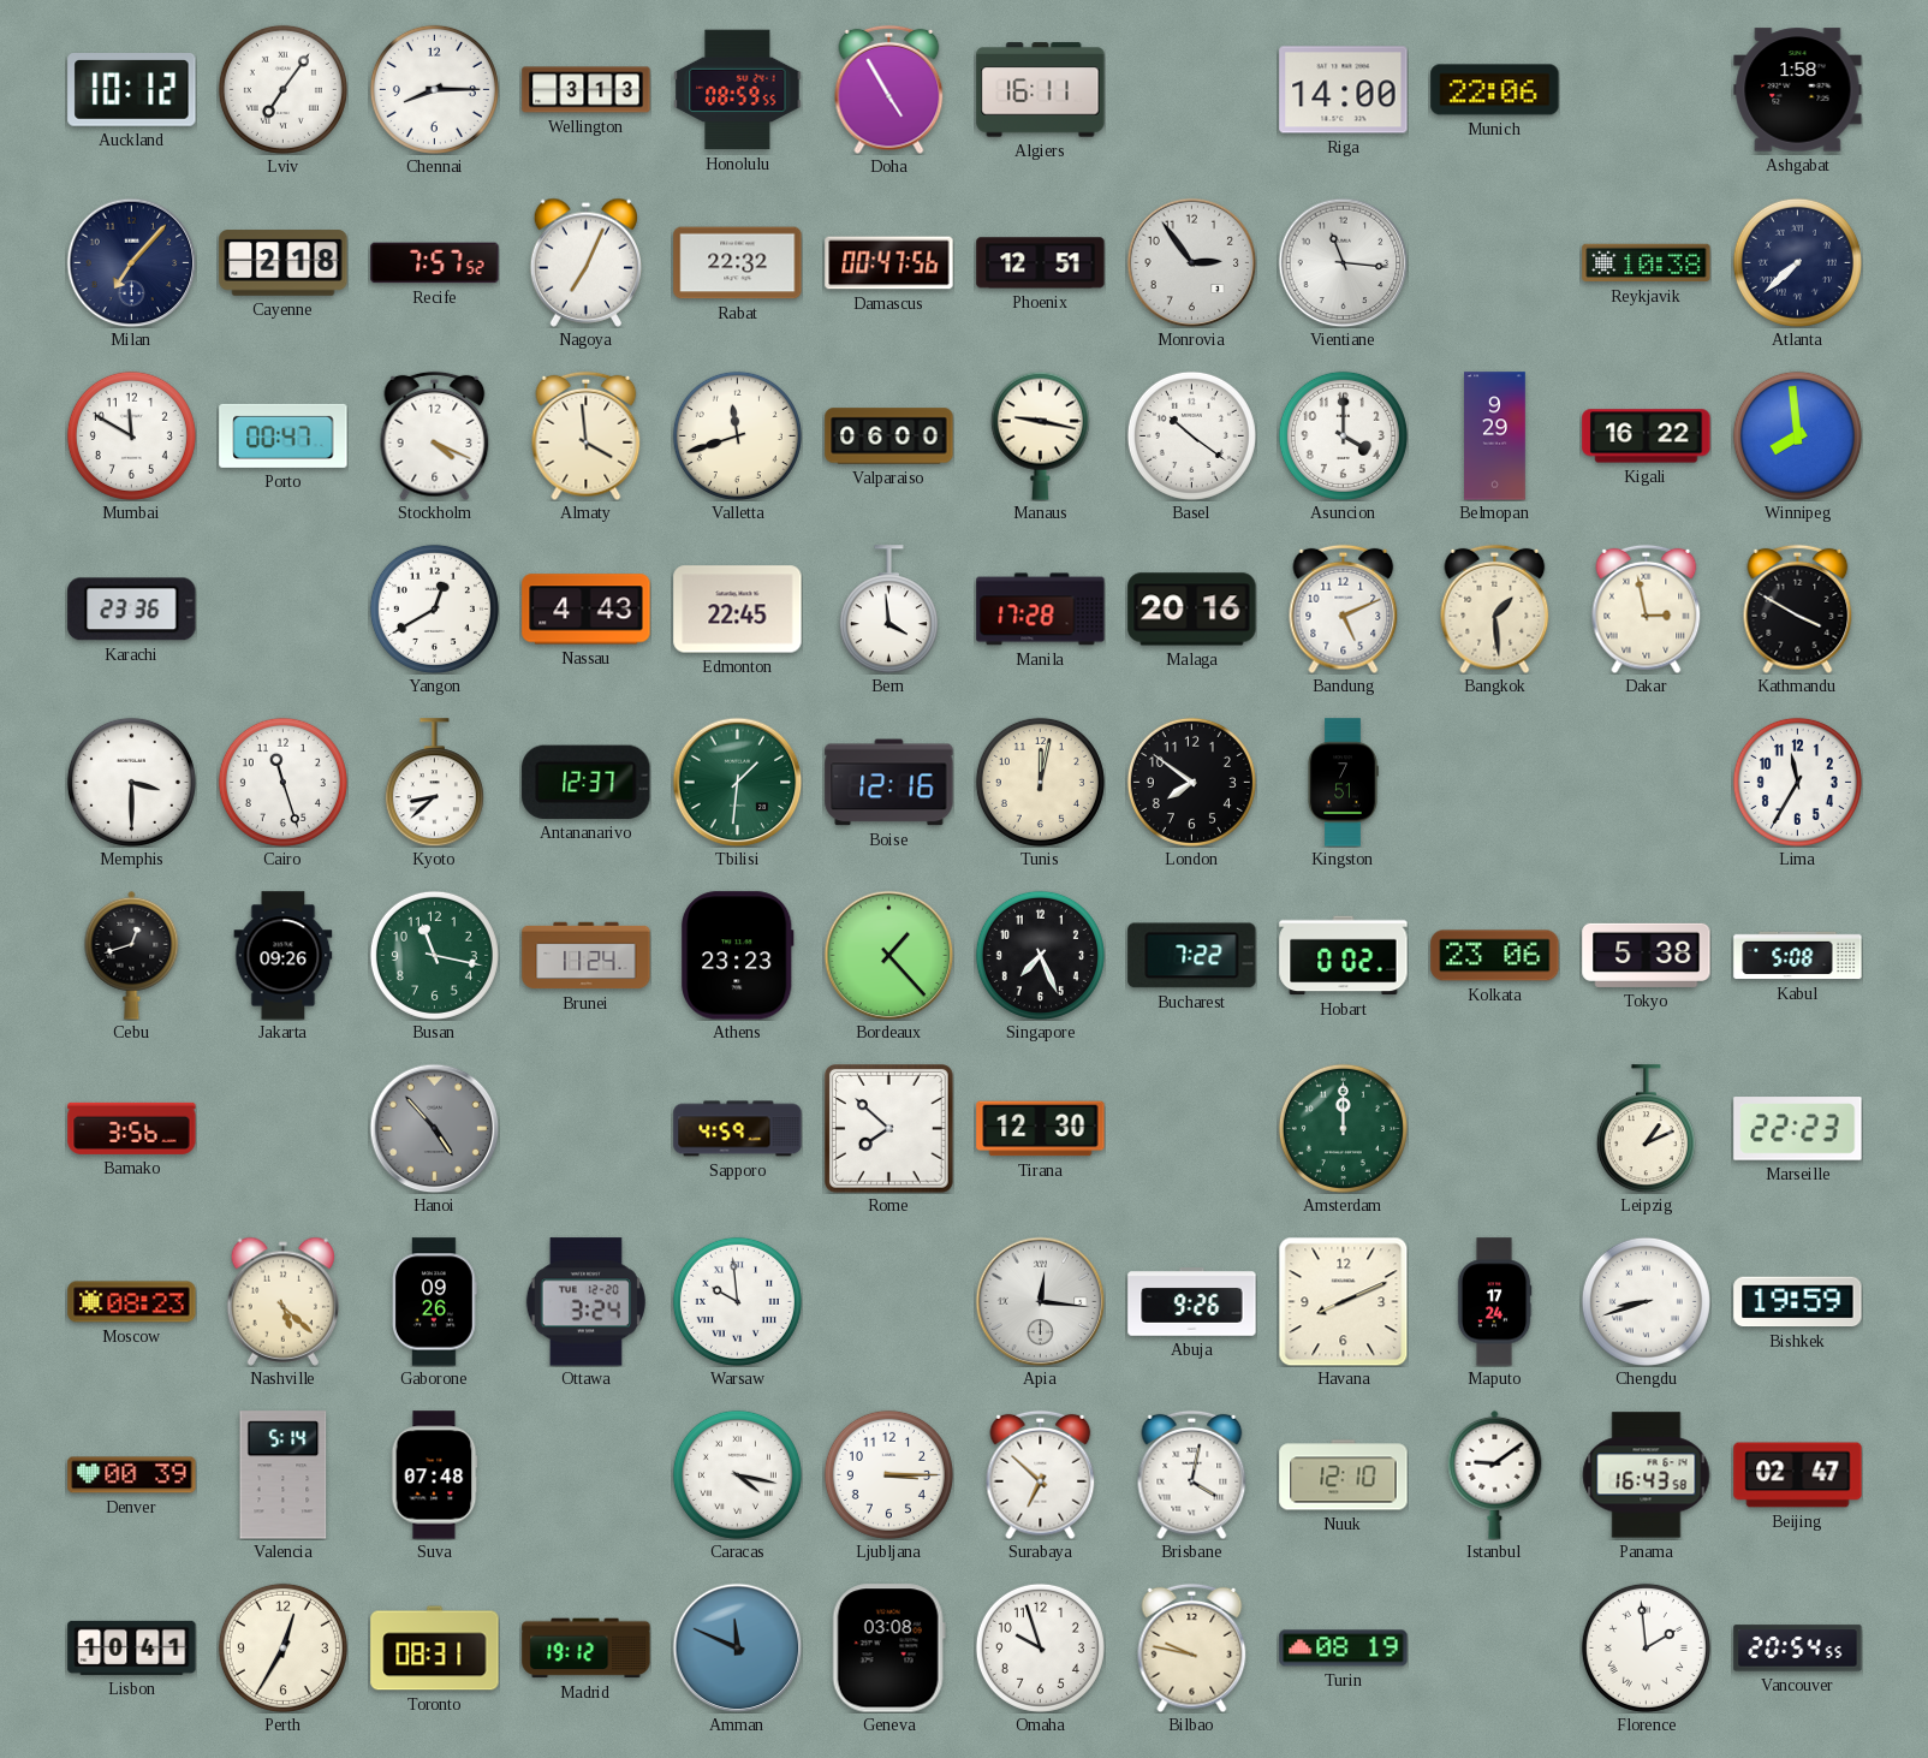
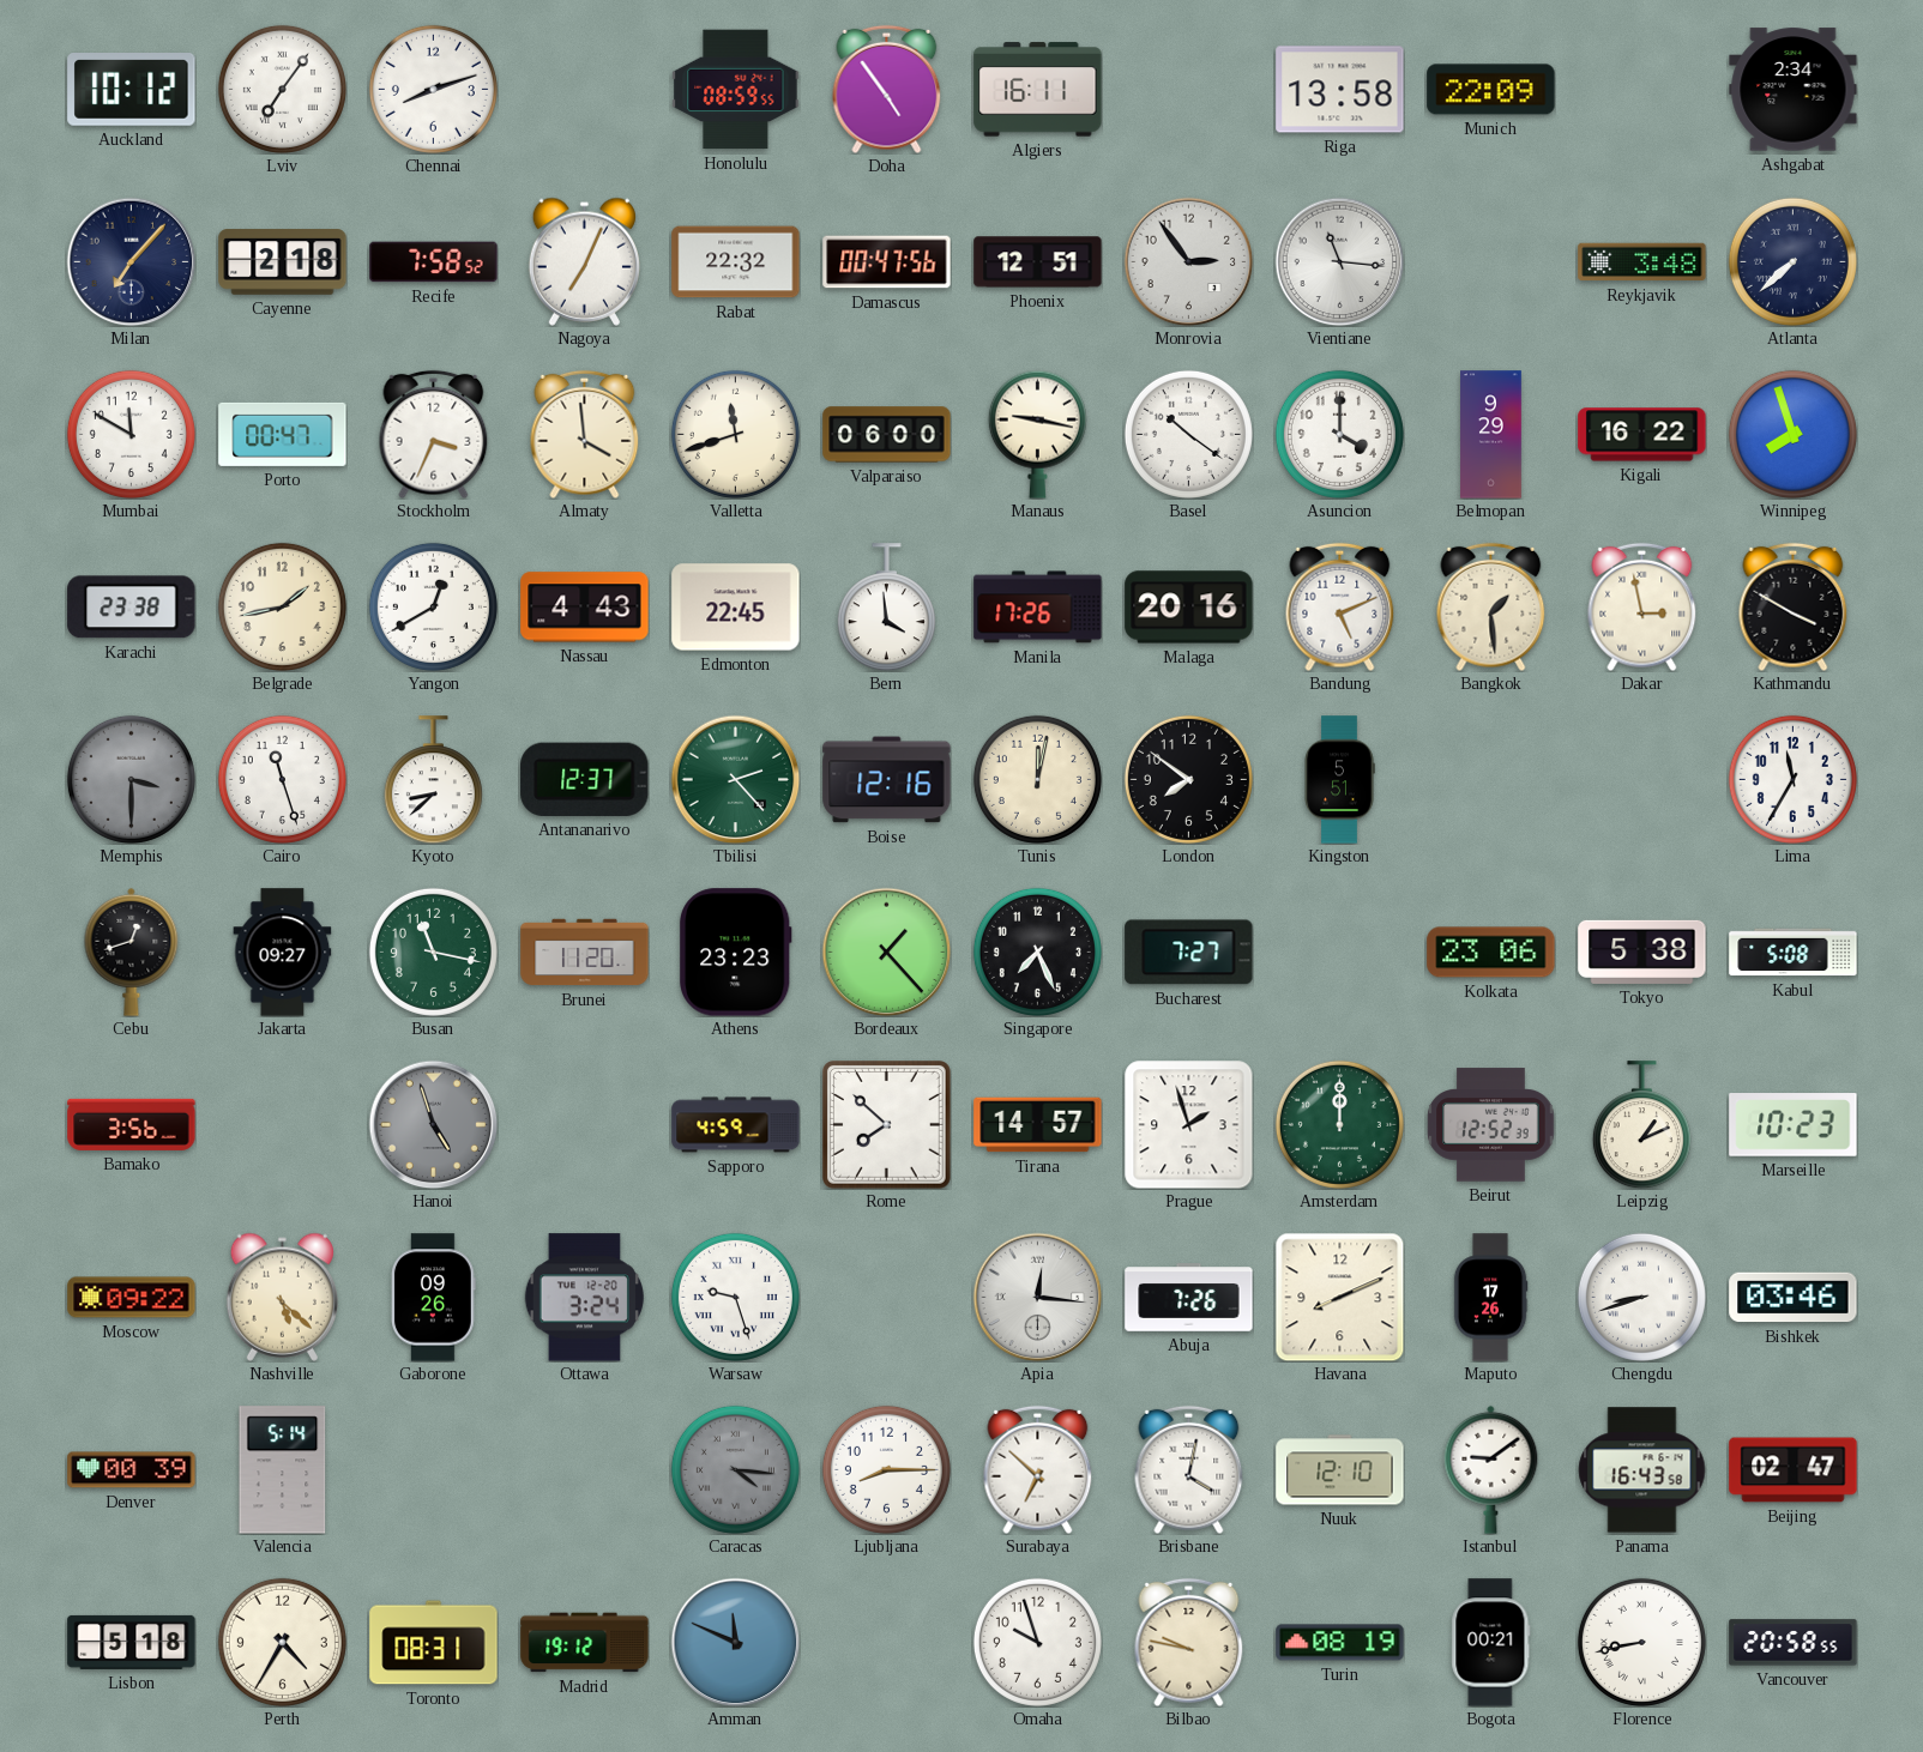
Chennai: 8:15 -> 8:12 (433, 89)
Wellington: 3:13 -> none (587, 90)
Doha: 4:55 -> 4:54 (887, 89)
Riga: 14:00 -> 13:58 (1340, 90)
Munich: 22:06 -> 22:09 (1491, 90)
Ashgabat: 1:58 -> 2:34 (1794, 90)
Recife: 7:57 -> 7:58 (434, 262)
Reykjavik: 10:38 -> 3:48 (1642, 262)
Stockholm: 4:19 -> 3:34 (434, 434)
Winnipeg: 7:59 -> 7:57 (1792, 434)
Karachi: 23:36 -> 23:38 (132, 608)
Belgrade: none -> 1:43 (282, 606)
Manila: 17:28 -> 17:26 (1038, 608)
Memphis dial: white -> grey (131, 779)
Tbilisi: 1:31 -> 2:23 (735, 779)
Kingston: 7:51 -> 5:51 (1339, 780)
Jakarta: 09:26 -> 09:27 (283, 953)
Brunei: 11:24 -> 11:20 (585, 953)
Bucharest: 7:22 -> 7:27 (1189, 953)
Hobart: 0:02 -> none (1344, 956)
Hanoi: 4:53 -> 4:57 (433, 1124)
Tirana: 12:30 -> 14:57 (1038, 1125)
Prague: none -> 1:57 (1188, 1124)
Beirut: none -> 12:52 (1491, 1125)
Marseille: 22:23 -> 10:23 (1794, 1125)
Moscow: 08:23 -> 09:22 (132, 1298)
Warsaw: 9:59 -> 9:27 (735, 1297)
Abuja: 9:26 -> 7:26 (1189, 1298)
Maputo: 17:24 -> 17:26 (1490, 1298)
Bishkek: 19:59 -> 03:46 (1794, 1298)
Suva: 07:48 -> none (434, 1475)
Caracas: 4:17 -> 4:16 (735, 1469)
Caracas dial: white -> grey (735, 1469)
Ljubljana: 3:15 -> 8:15 (886, 1469)
Lisbon: 10:41 -> 5:18 (132, 1642)
Perth: 12:35 -> 4:35 (282, 1642)
Geneva: 03:08 -> none (888, 1649)
Bogota: none -> 00:21 (1491, 1643)
Florence: 1:59 -> 8:43 (1641, 1642)
Vancouver: 20:54 -> 20:58 (1794, 1643)
